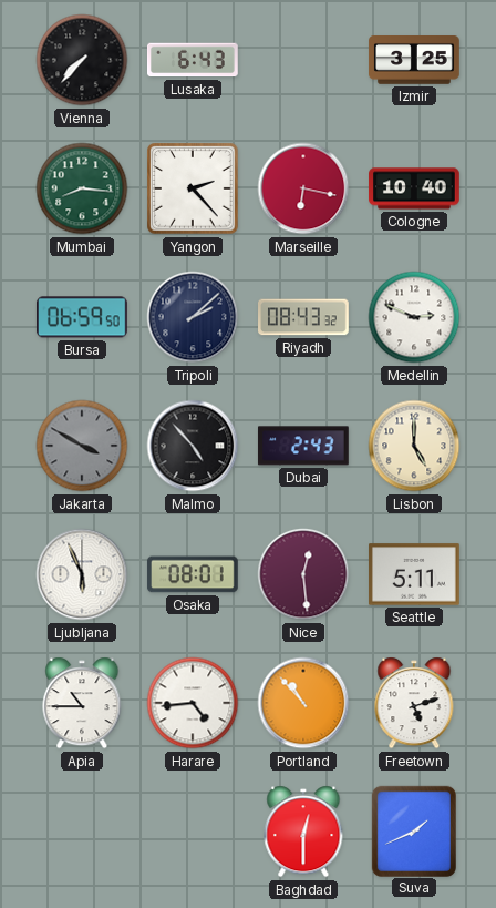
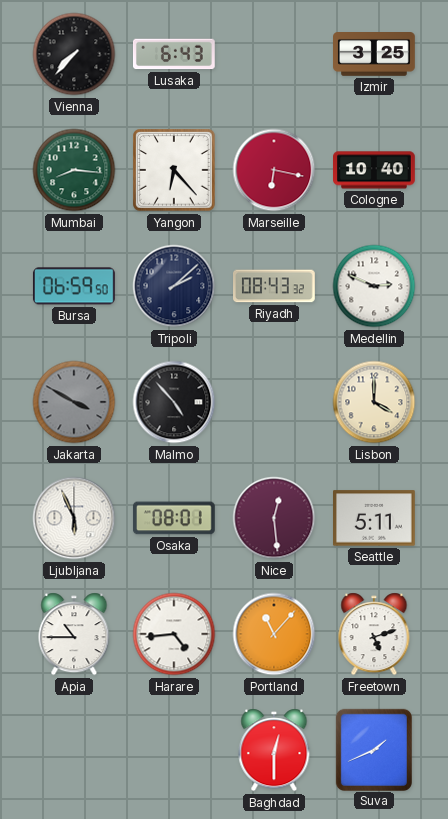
Yangon: 2:23 -> 6:23 (174, 170)
Dubai: 2:43 -> none (303, 446)
Lisbon: 5:00 -> 4:00 (374, 402)
Portland: 10:53 -> 11:07 (274, 634)
